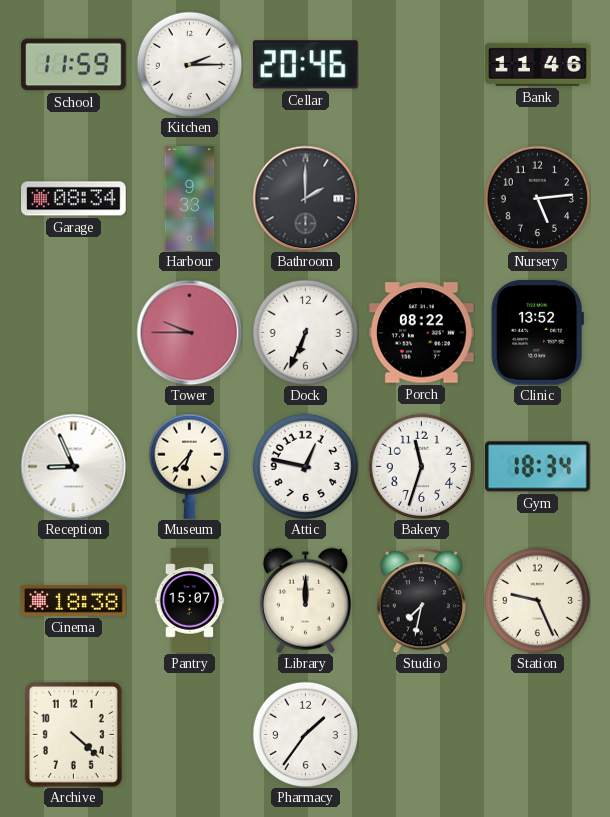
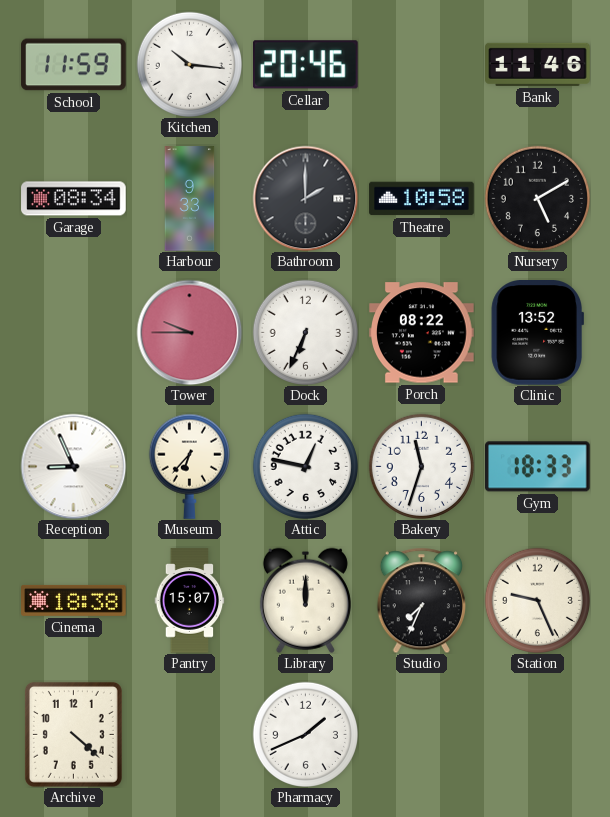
Kitchen: 2:15 -> 10:16 (189, 64)
Theatre: none -> 10:58 (422, 199)
Nursery: 5:14 -> 5:10 (537, 198)
Gym: 18:34 -> 18:33 (538, 467)
Studio: 7:32 -> 7:34 (421, 600)
Pharmacy: 1:36 -> 1:41 (305, 734)
